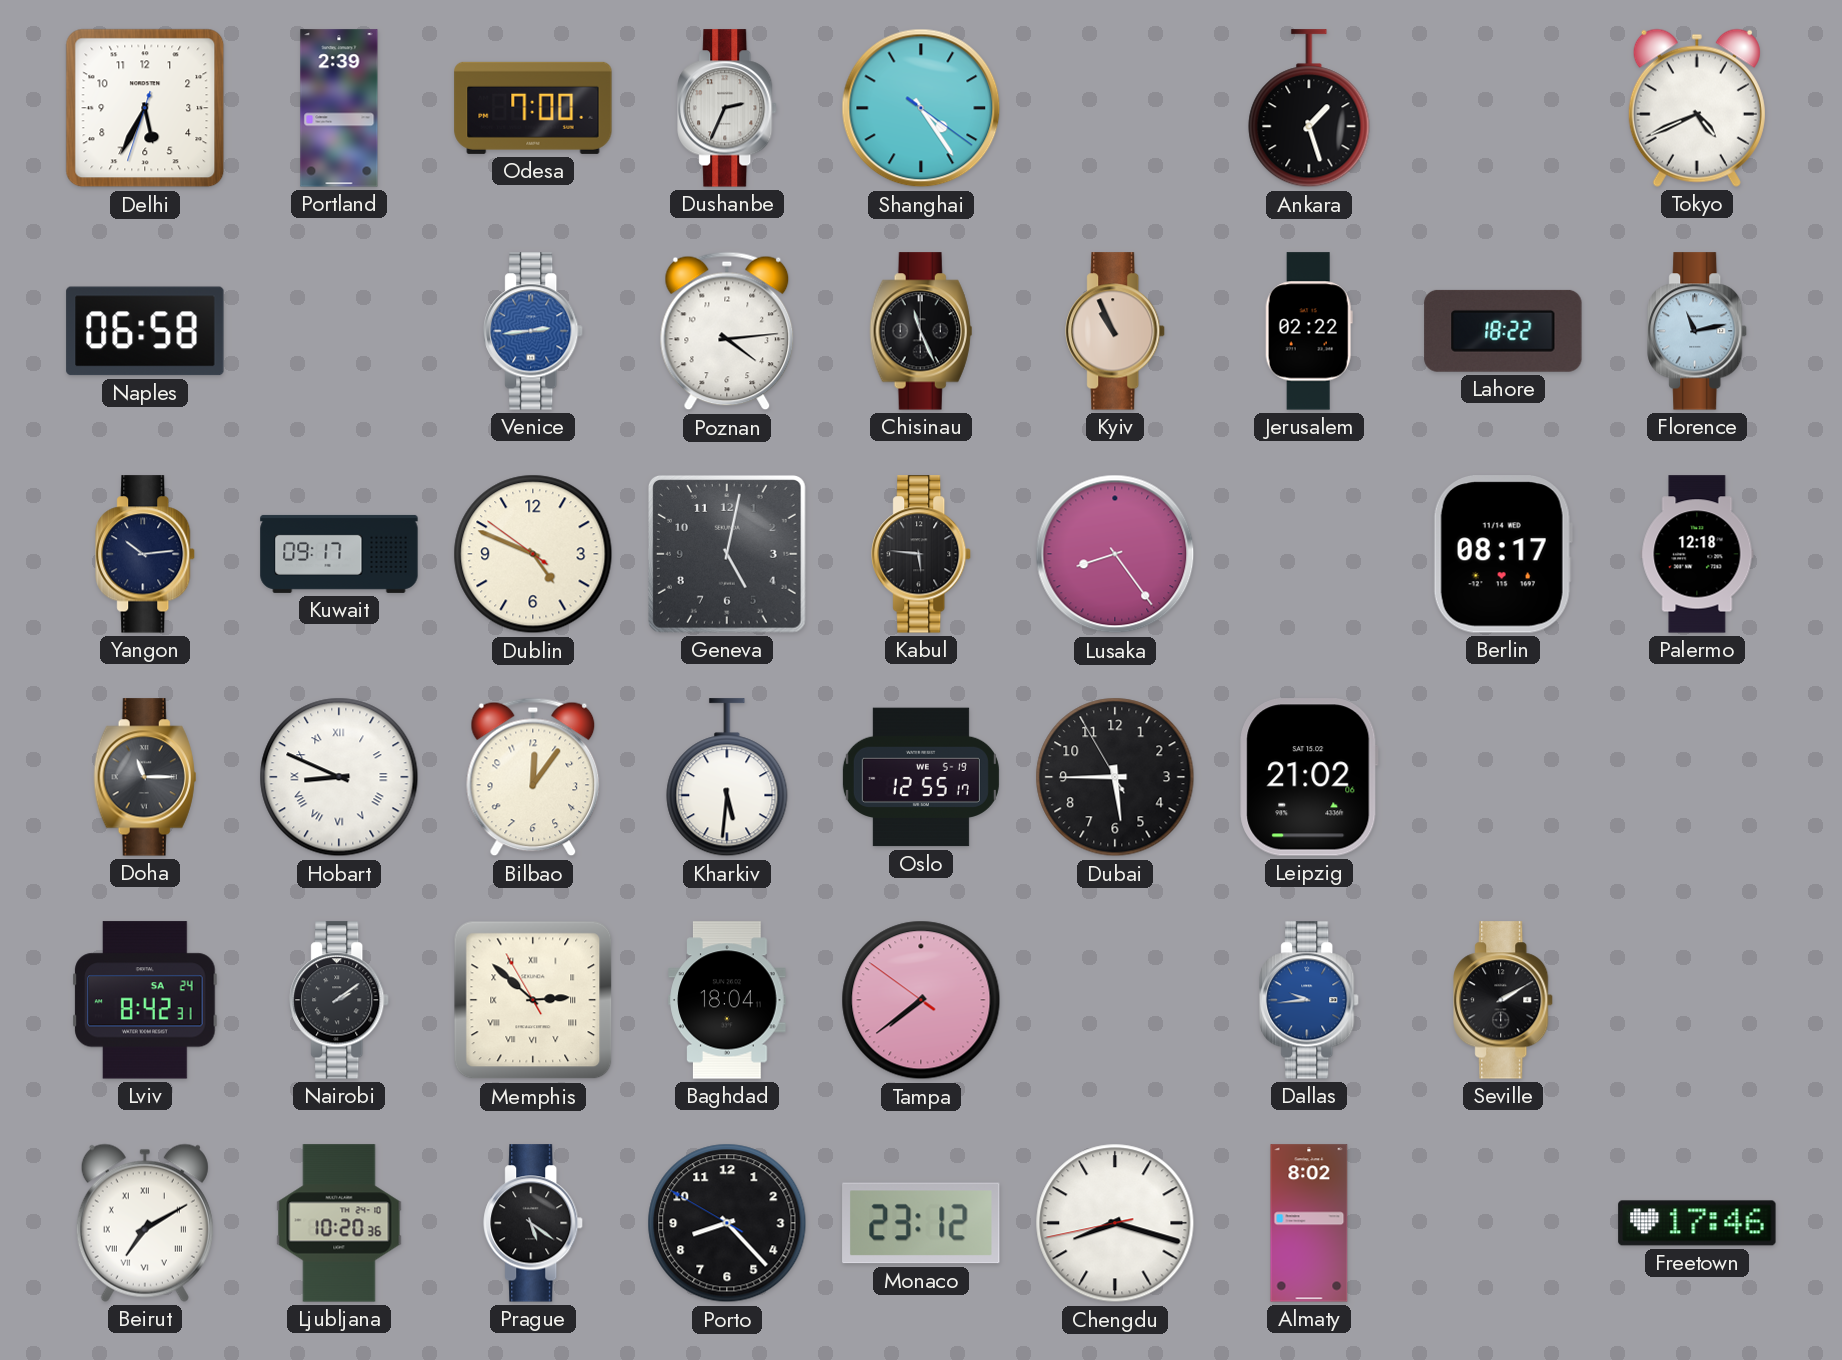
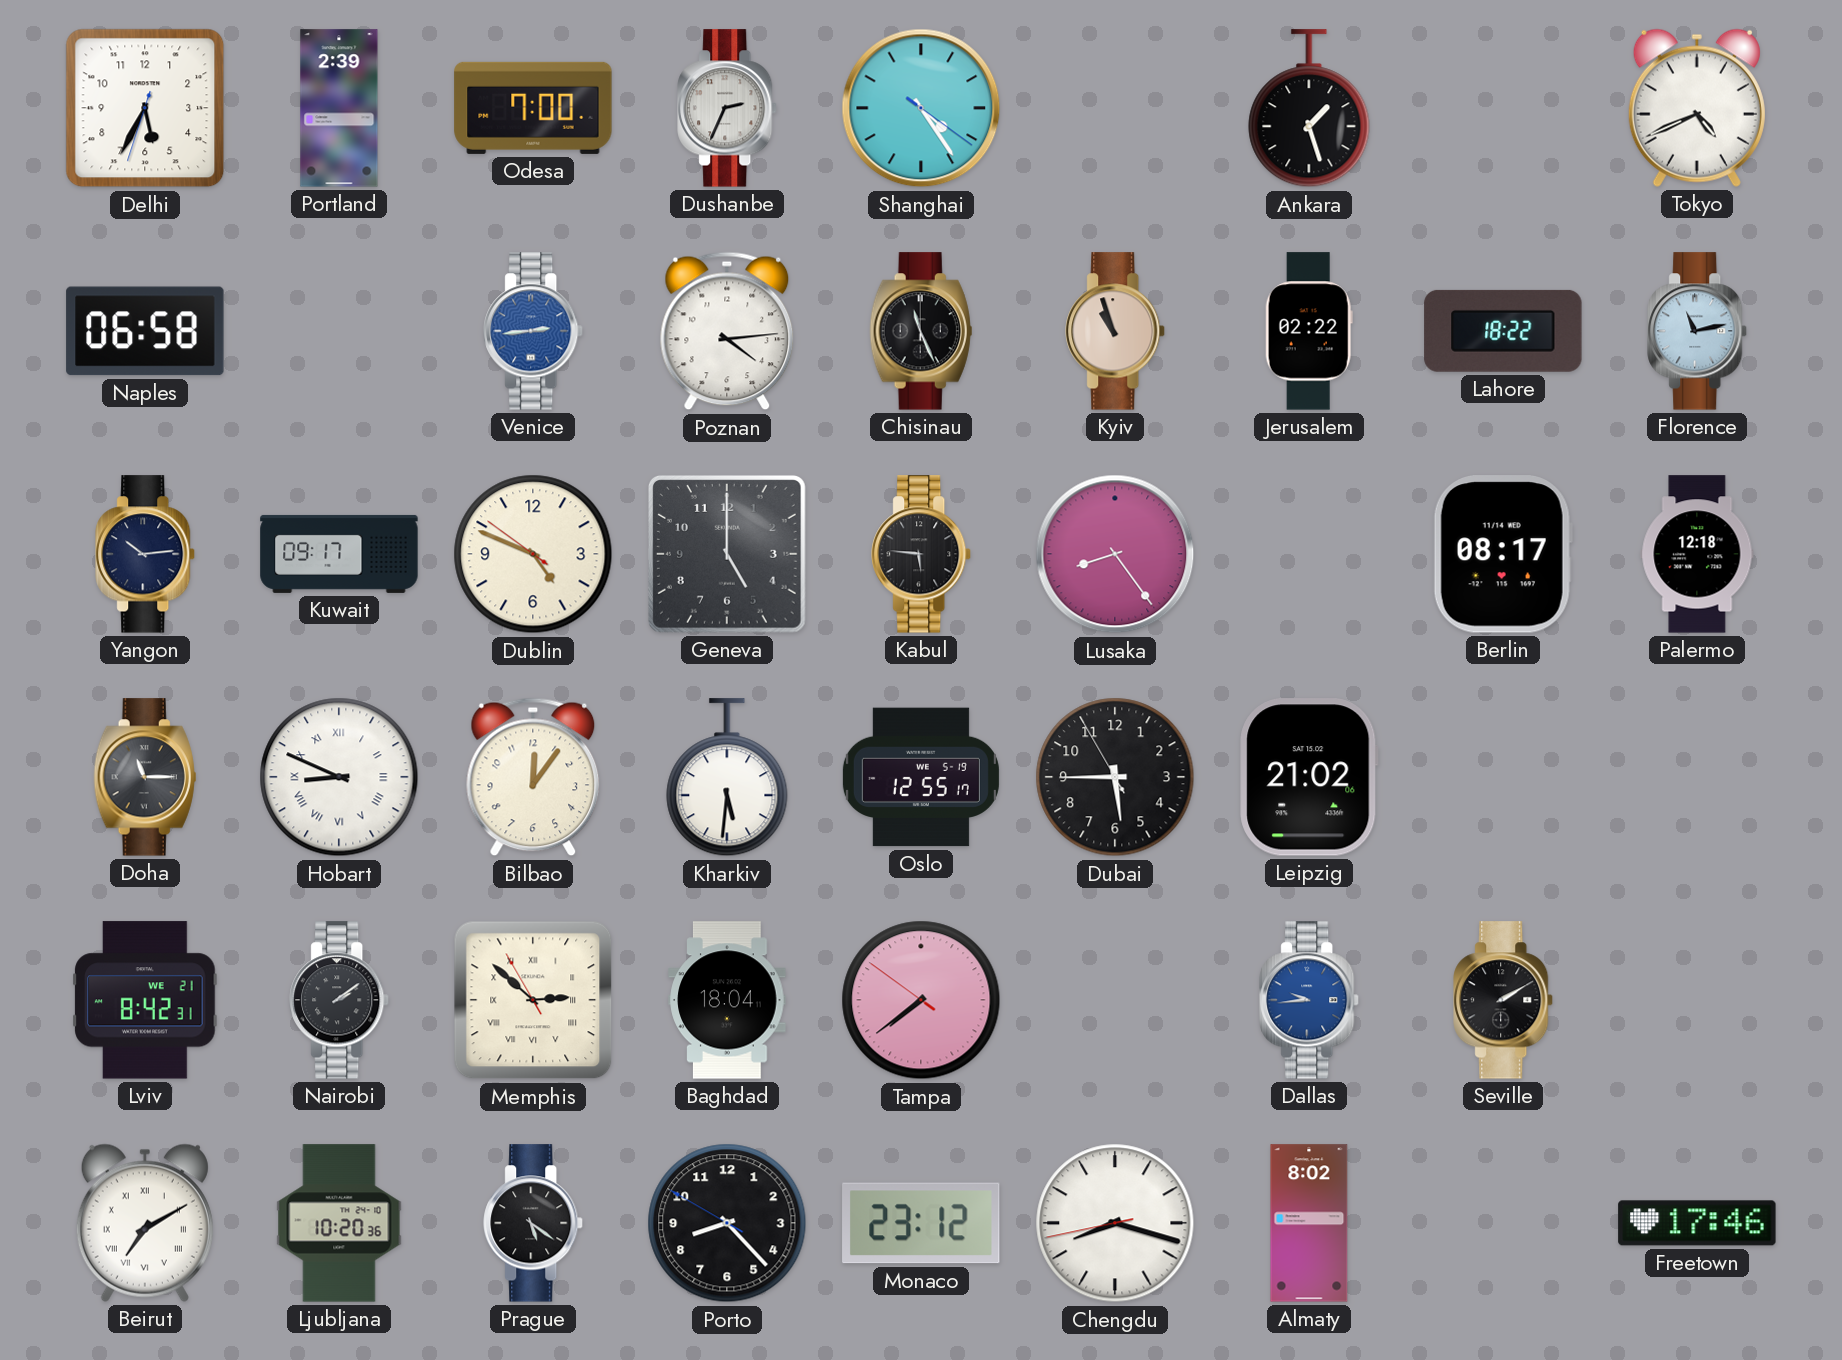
Kyiv: 10:56 -> 10:57 (1116, 331)
Geneva: 5:02 -> 5:00 (727, 554)
Lviv date: SA 24 -> WE 21 (145, 1000)
